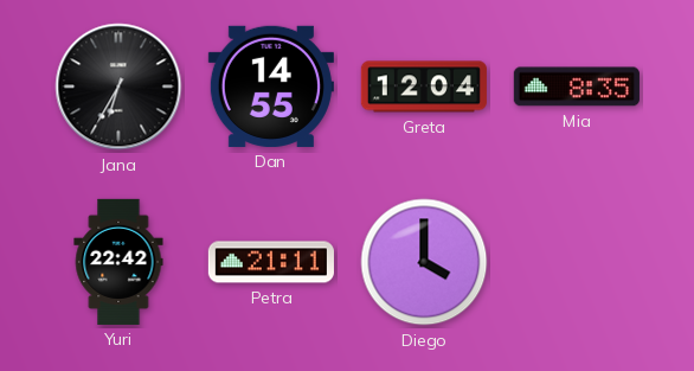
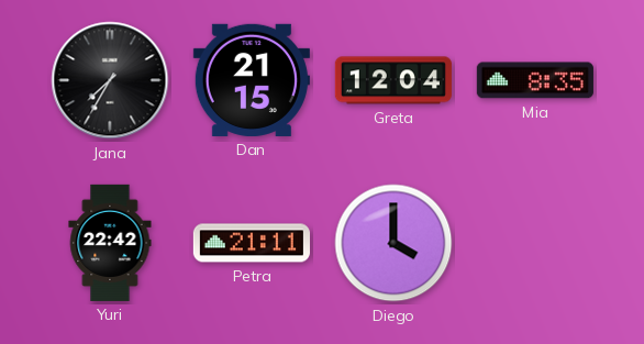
Jana: 6:35 -> 7:35 (110, 80)
Dan: 14:55 -> 21:15 (252, 80)
